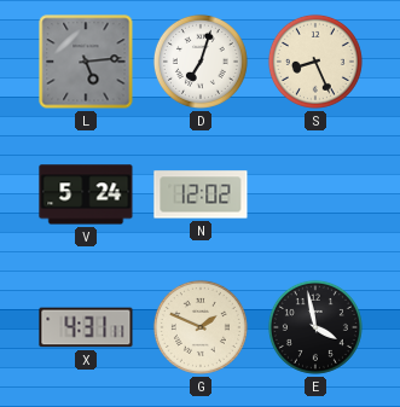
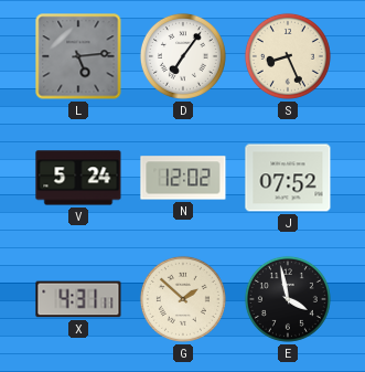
D: 7:03 -> 7:06 (183, 56)
J: none -> 07:52 (288, 178)
G: 1:49 -> 1:52 (183, 299)
